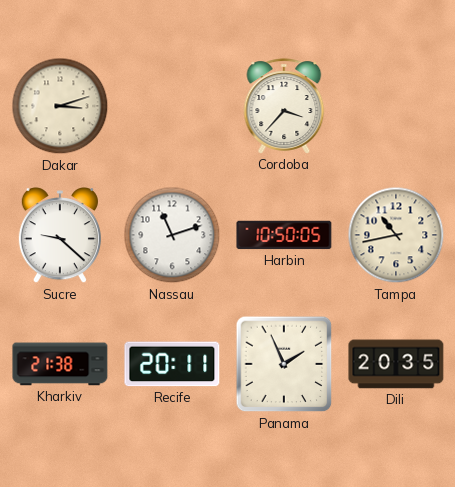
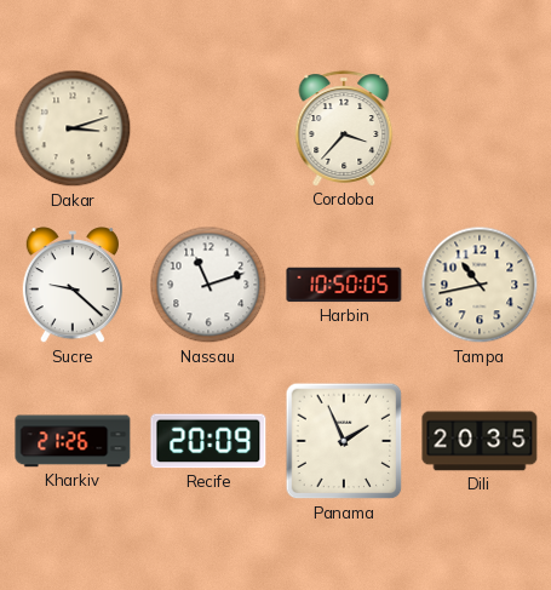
Kharkiv: 21:38 -> 21:26 (73, 441)
Recife: 20:11 -> 20:09 (208, 441)
